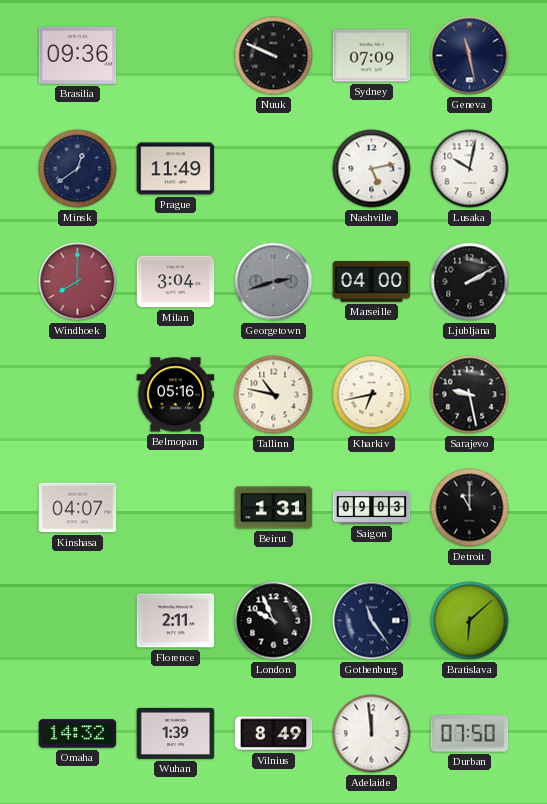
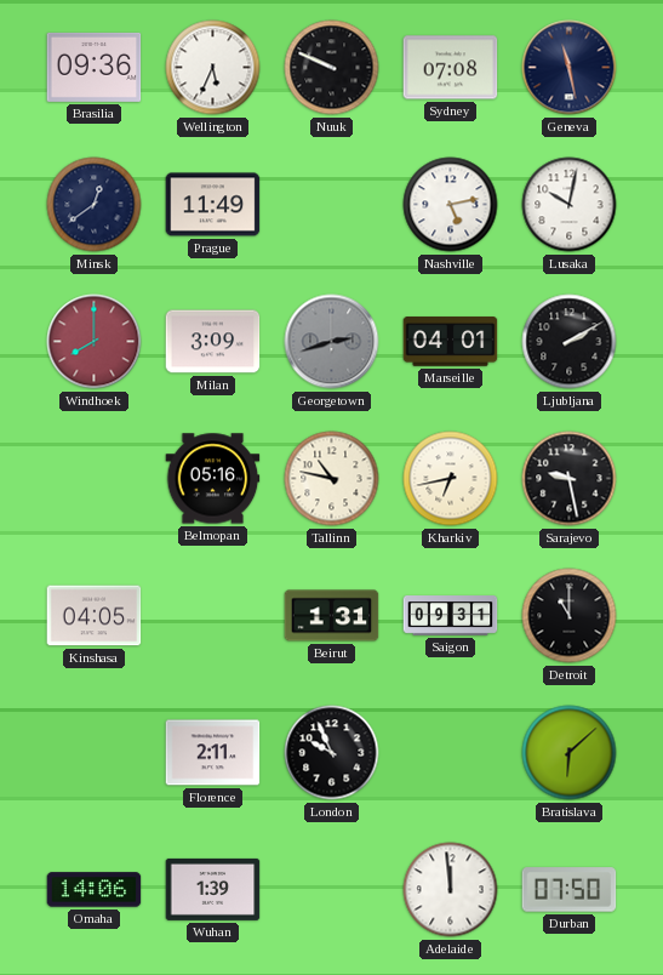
Wellington: none -> 5:34 (213, 68)
Sydney: 07:09 -> 07:08 (451, 68)
Milan: 3:04 -> 3:09 (213, 342)
Marseille: 04:00 -> 04:01 (451, 342)
Kinshasa: 04:07 -> 04:05 (95, 616)
Saigon: 09:03 -> 09:31 (451, 616)
Gothenburg: 11:24 -> none (372, 621)
Omaha: 14:32 -> 14:06 (95, 890)
Vilnius: 8:49 -> none (274, 734)
